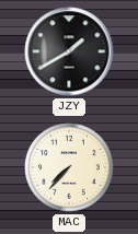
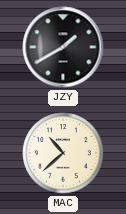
MAC: 7:37 -> 10:38 (63, 153)
